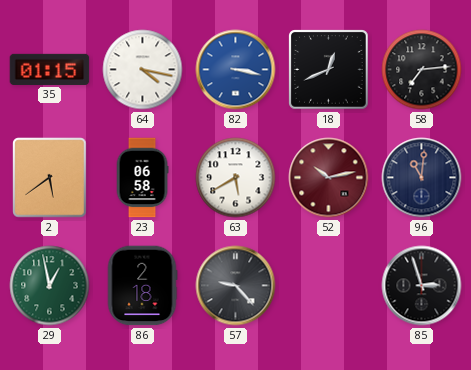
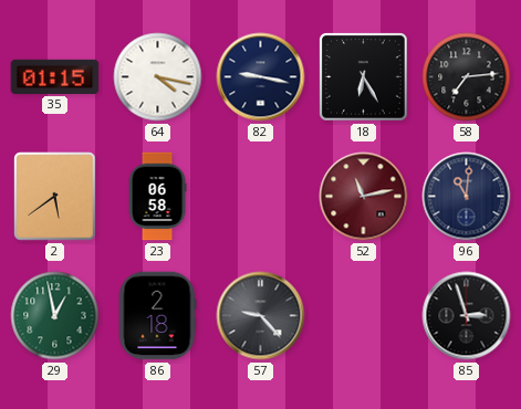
82: 3:17 -> 9:17 (261, 77)
82 dial: blue -> navy (261, 77)
18: 12:41 -> 6:25 (364, 77)
63: 5:40 -> none (236, 178)
52: 10:13 -> 11:13 (364, 197)
